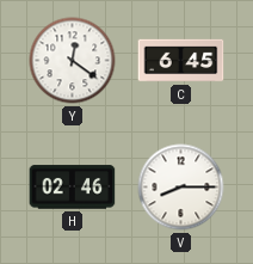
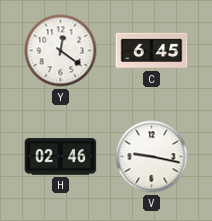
V: 8:15 -> 9:17 (152, 157)
